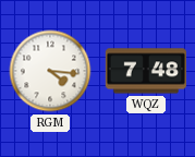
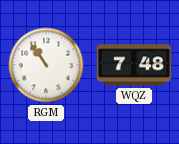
RGM: 4:16 -> 10:54 (46, 65)
